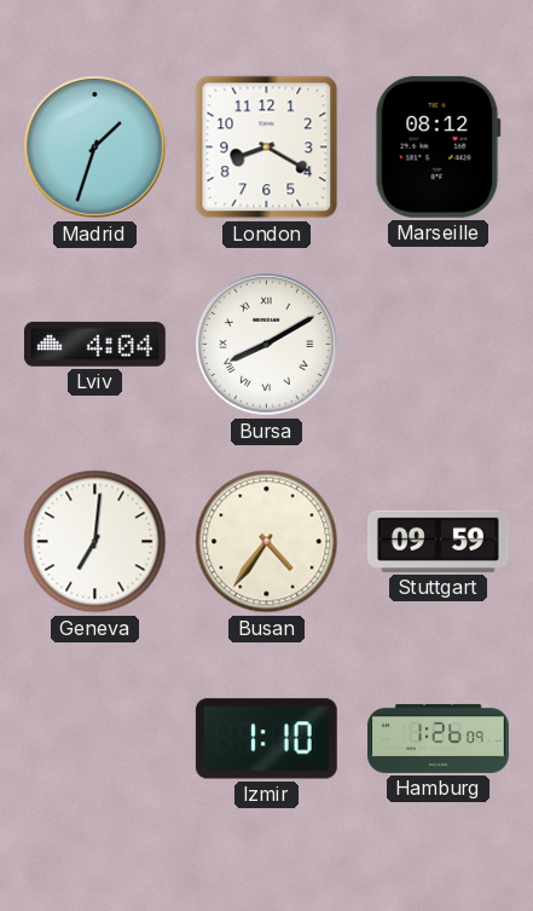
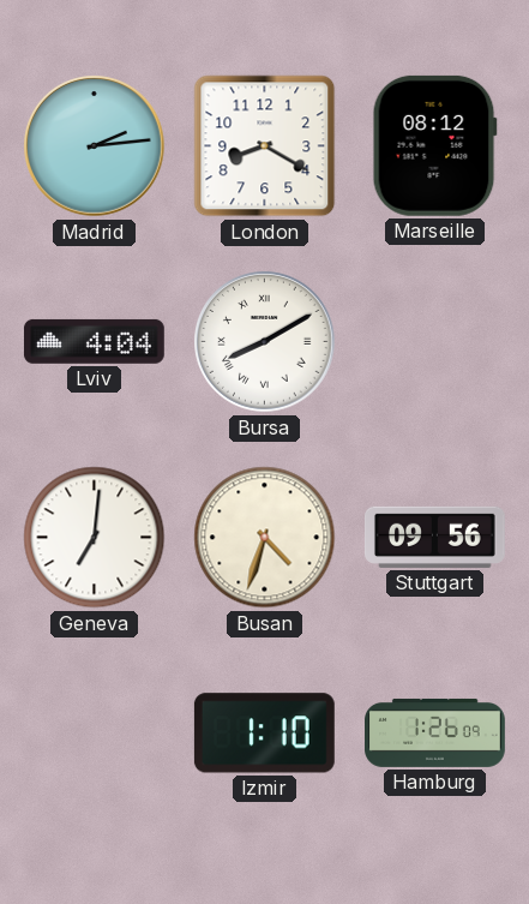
Madrid: 1:33 -> 2:14 (95, 146)
Busan: 4:36 -> 4:33 (265, 538)
Stuttgart: 09:59 -> 09:56 (434, 537)
